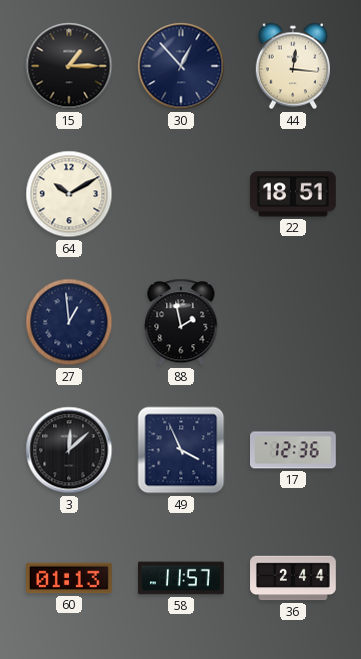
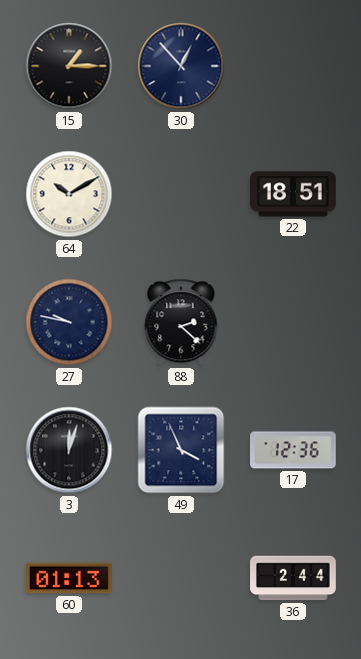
44: 12:16 -> none (292, 66)
27: 12:59 -> 9:47 (69, 322)
88: 1:58 -> 2:22 (181, 322)
3: 12:08 -> 12:03 (69, 450)
58: 11:57 -> none (182, 578)
